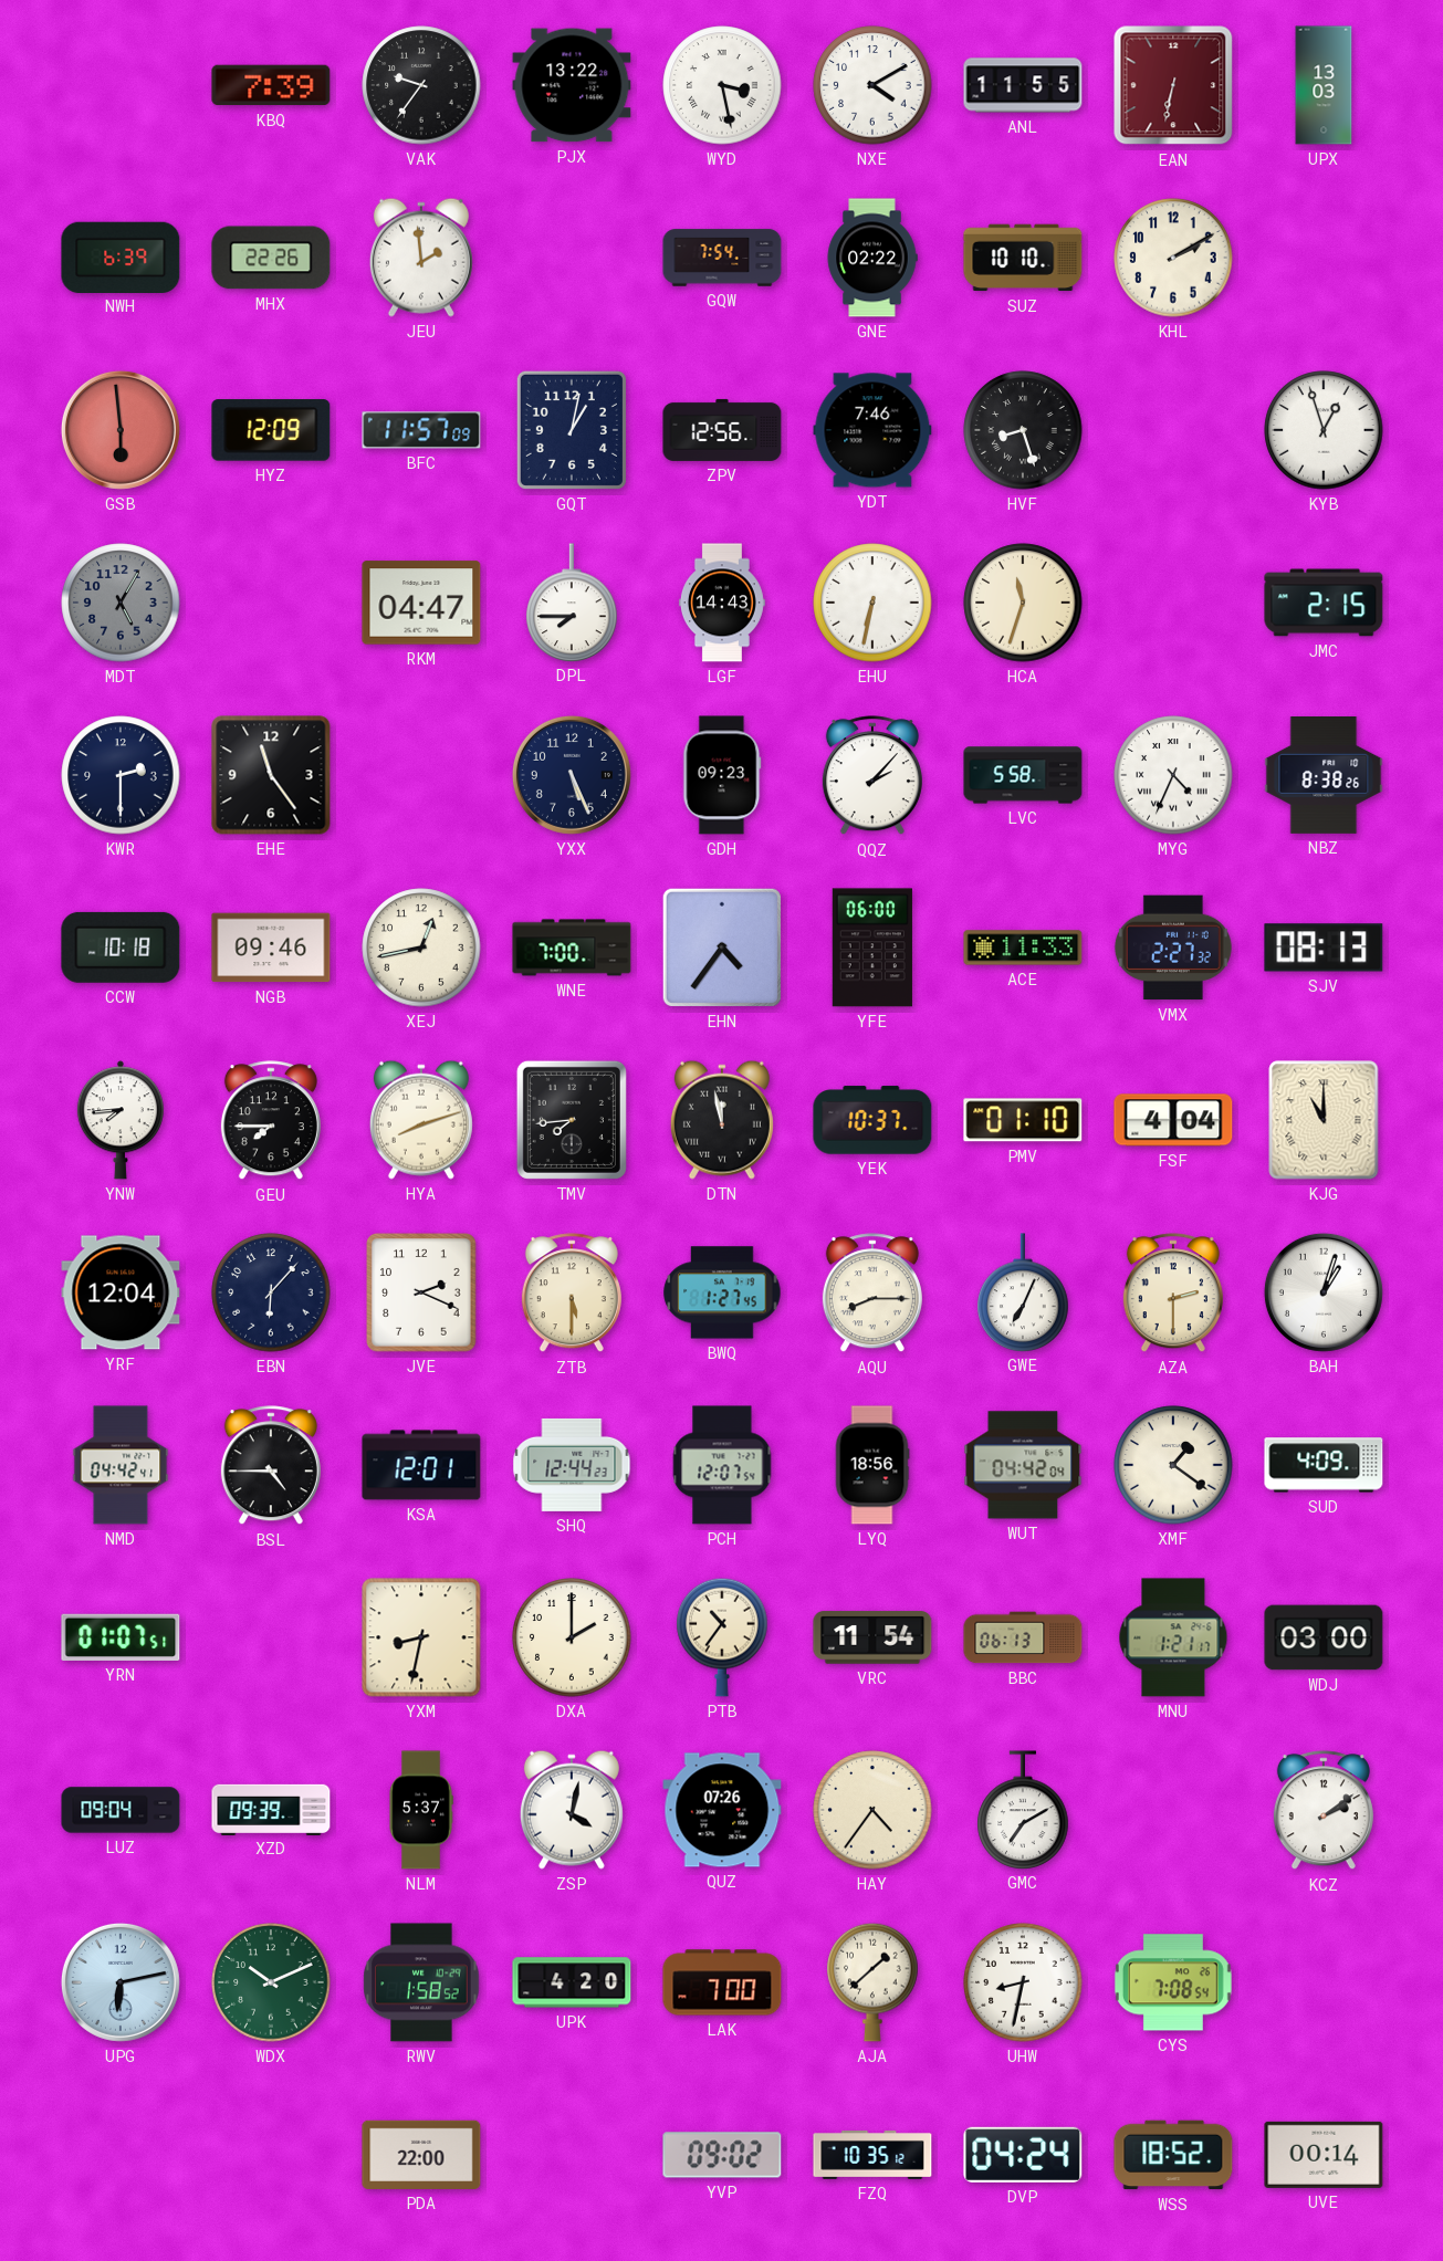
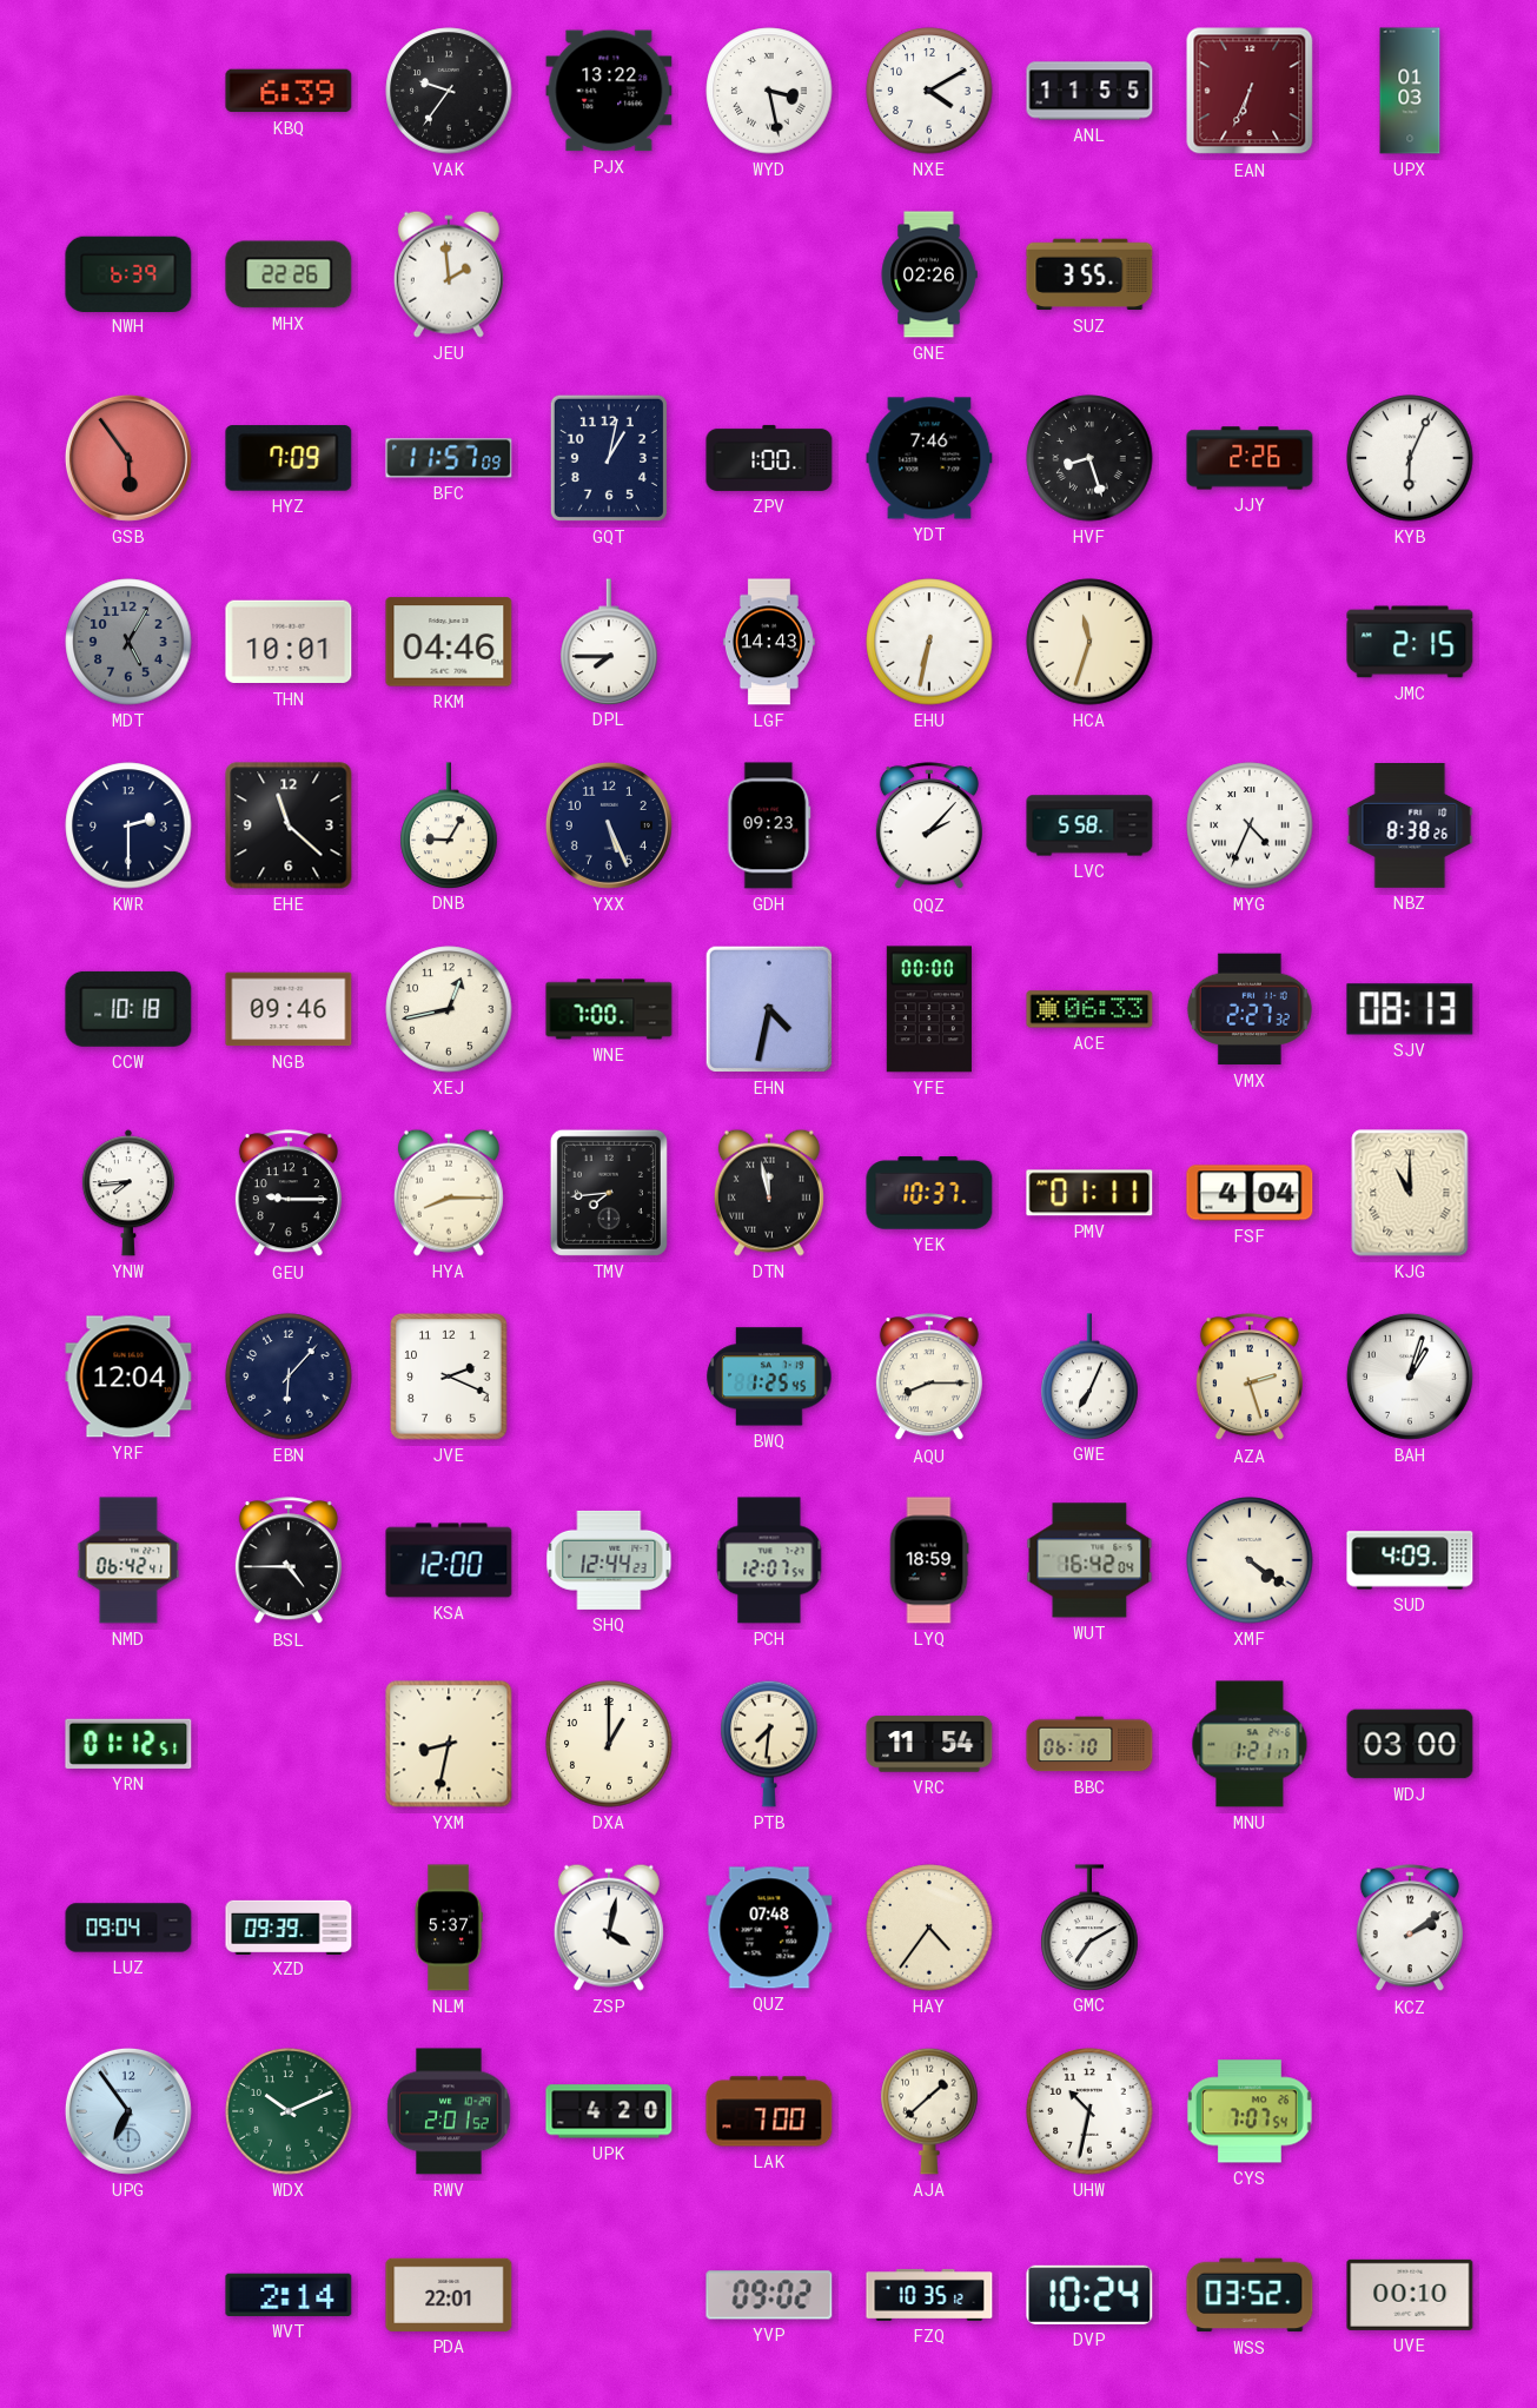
KBQ: 7:39 -> 6:39 (289, 91)
EAN: 6:32 -> 6:34 (1250, 91)
UPX: 13:03 -> 01:03 (1410, 91)
GQW: 7:54 -> none (722, 258)
GNE: 02:22 -> 02:26 (929, 274)
SUZ: 10:10 -> 3:55 (1089, 274)
KHL: 2:10 -> none (1173, 258)
GSB: 5:59 -> 5:54 (128, 458)
HYZ: 12:09 -> 7:09 (289, 458)
ZPV: 12:56 -> 1:00 (769, 458)
JJY: none -> 2:26 (1250, 458)
KYB: 12:57 -> 6:04 (1410, 458)
THN: none -> 10:01 (289, 642)
RKM: 04:47 -> 04:46 (449, 642)
EHE: 11:24 -> 11:22 (289, 825)
DNB: none -> 9:05 (449, 825)
EHN: 4:36 -> 4:32 (769, 1009)
YFE: 06:00 -> 00:00 (929, 1009)
ACE: 11:33 -> 06:33 (1089, 1009)
GEU: 7:45 -> 9:15 (289, 1194)
HYA: 8:12 -> 8:15 (449, 1193)
PMV: 01:10 -> 01:11 (1089, 1193)
ZTB: 5:30 -> none (572, 1294)
BWQ: 1:27 -> 1:25 (769, 1377)
AZA: 2:30 -> 2:27 (1250, 1378)
NMD: 04:42 -> 06:42 (128, 1560)
KSA: 12:01 -> 12:00 (449, 1560)
LYQ: 18:56 -> 18:59 (929, 1560)
WUT: 04:42 -> 16:42 (1089, 1560)
XMF: 1:21 -> 4:21 (1250, 1560)
YRN: 01:07 -> 01:12 (128, 1744)
DXA: 2:00 -> 1:00 (609, 1744)
PTB: 10:36 -> 7:31 (769, 1744)
BBC: 06:13 -> 06:10 (1089, 1744)
QUZ: 07:26 -> 07:48 (769, 1928)
UPG: 6:13 -> 6:54 (128, 2111)
RWV: 1:58 -> 2:01 (449, 2111)
UHW: 8:32 -> 10:32 (1089, 2111)
CYS: 7:08 -> 7:07 (1250, 2111)
WVT: none -> 2:14 (289, 2295)
PDA: 22:00 -> 22:01 (449, 2295)
DVP: 04:24 -> 10:24 (1089, 2295)
WSS: 18:52 -> 03:52 (1250, 2295)
UVE: 00:14 -> 00:10 (1410, 2295)
